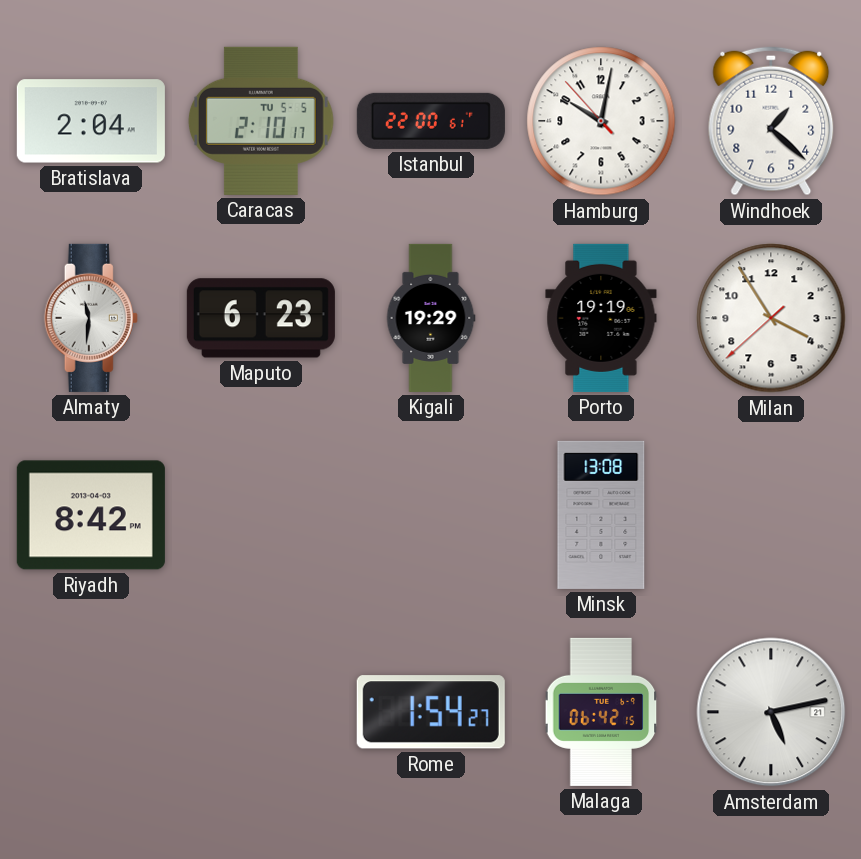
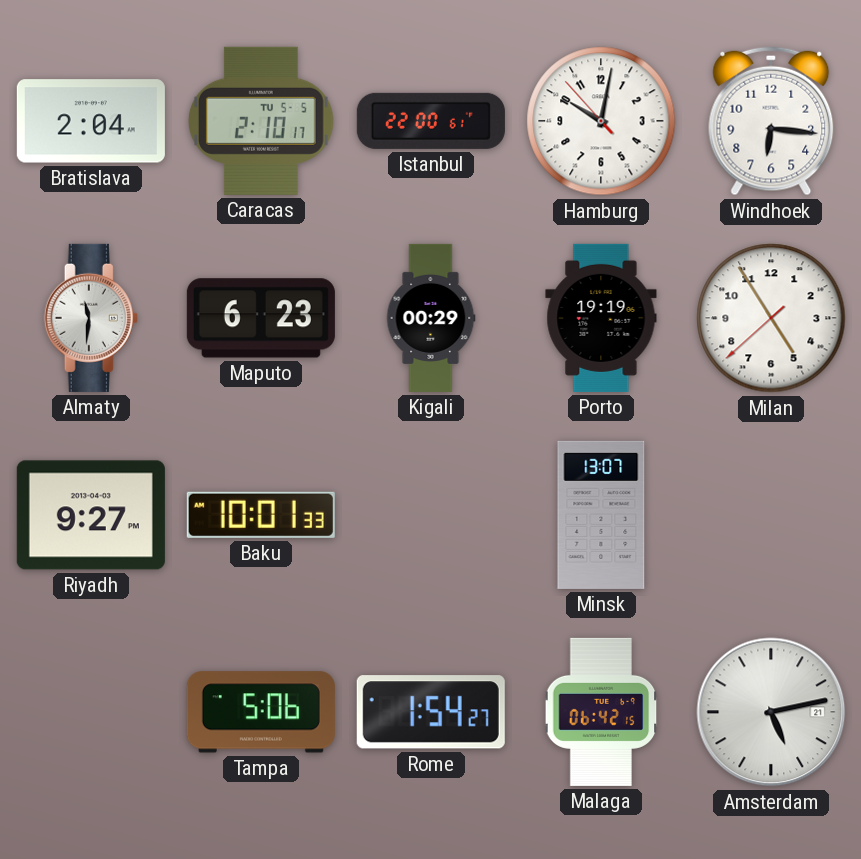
Windhoek: 1:22 -> 6:16 (771, 121)
Kigali: 19:29 -> 00:29 (431, 318)
Milan: 3:54 -> 4:54 (771, 318)
Riyadh: 8:42 -> 9:27 (91, 515)
Baku: none -> 10:01 (261, 515)
Minsk: 13:08 -> 13:07 (601, 515)
Tampa: none -> 5:06 (261, 712)
